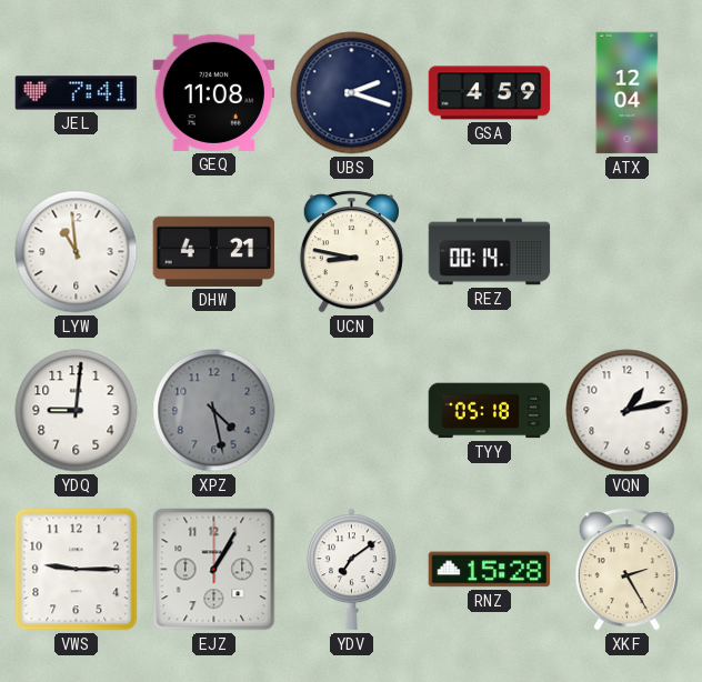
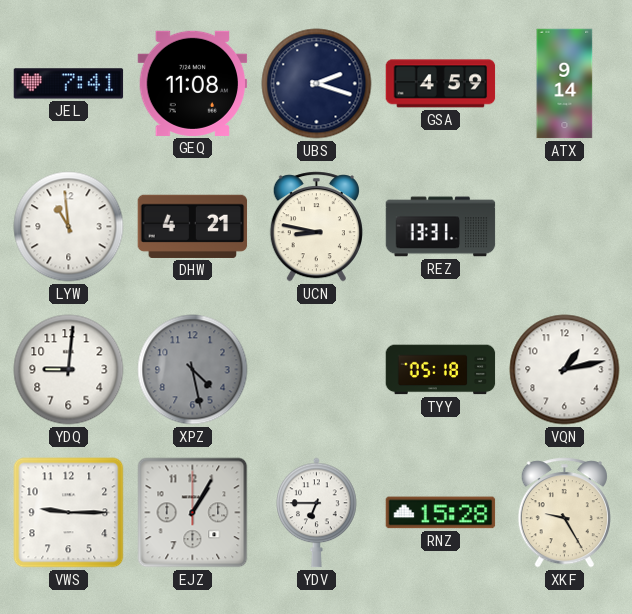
ATX: 12:04 -> 9:14 (565, 84)
REZ: 00:14 -> 13:31 (441, 227)
YDV: 7:09 -> 6:45 (317, 513)
XKF: 2:25 -> 9:25 (564, 513)
